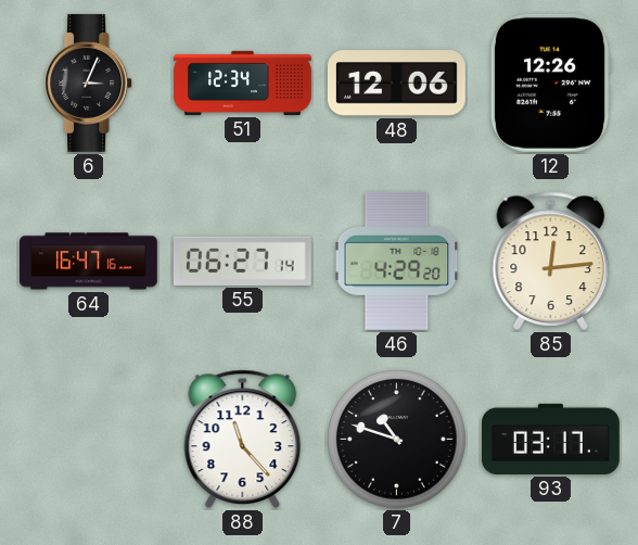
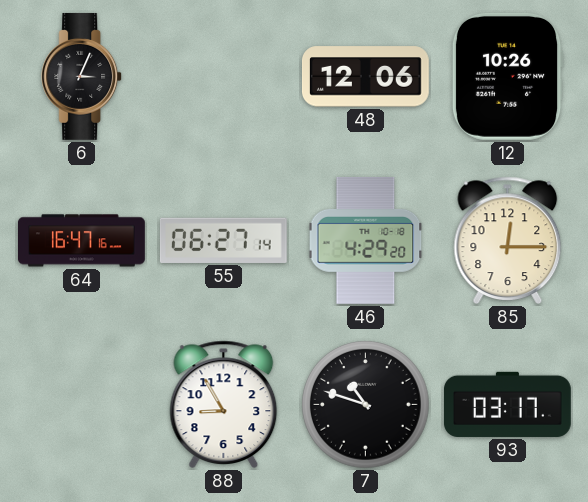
51: 12:34 -> none (243, 83)
12: 12:26 -> 10:26 (507, 76)
85: 12:14 -> 12:15 (508, 240)
88: 11:23 -> 8:55 (224, 404)
